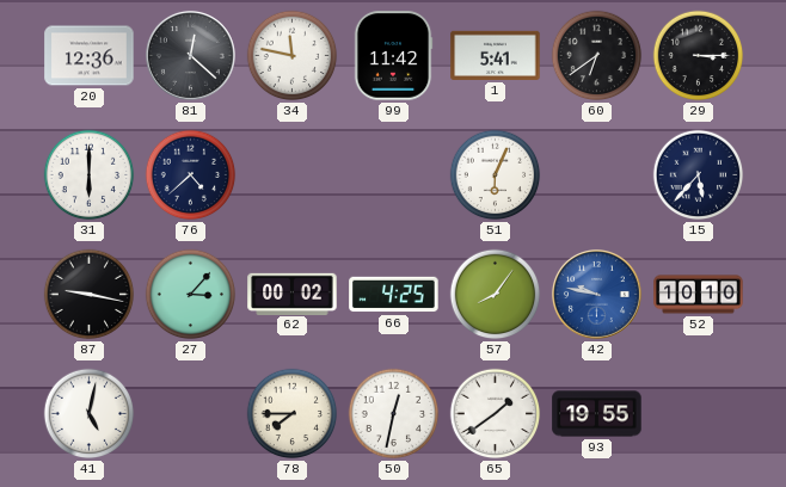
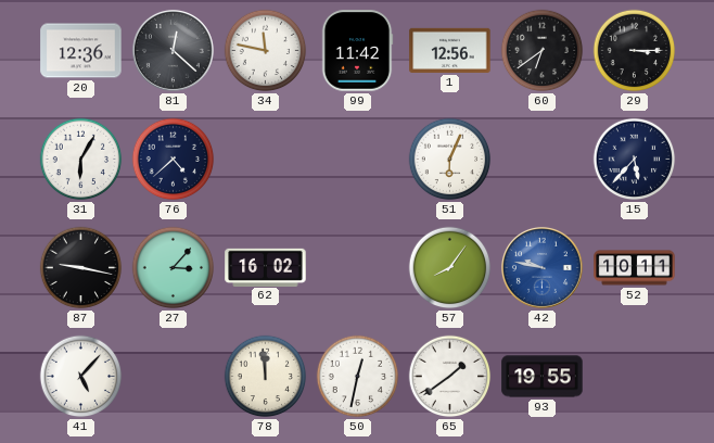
1: 5:41 -> 12:56 (450, 50)
31: 6:00 -> 6:05 (81, 160)
62: 00:02 -> 16:02 (266, 267)
66: 4:25 -> none (394, 295)
52: 10:10 -> 10:11 (635, 268)
41: 5:02 -> 5:07 (81, 377)
78: 7:45 -> 11:59 (266, 377)
